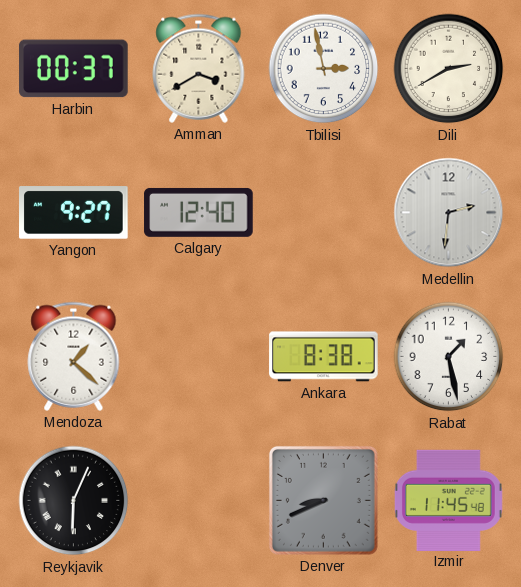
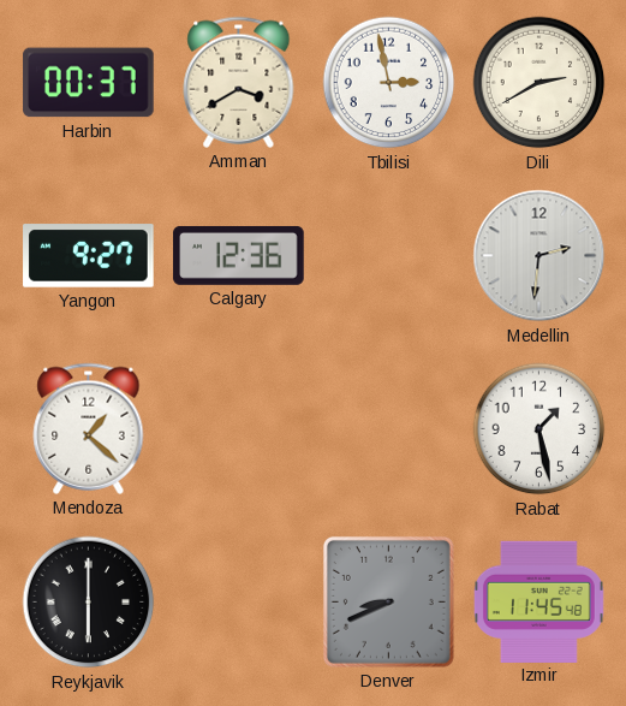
Calgary: 12:40 -> 12:36 (239, 255)
Ankara: 8:38 -> none (324, 357)
Reykjavik: 6:04 -> 6:00 (89, 603)
